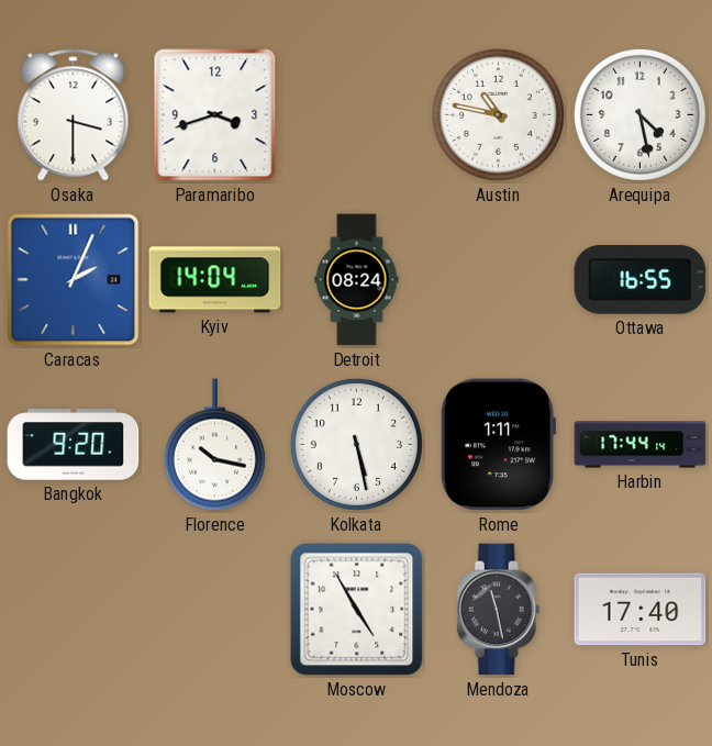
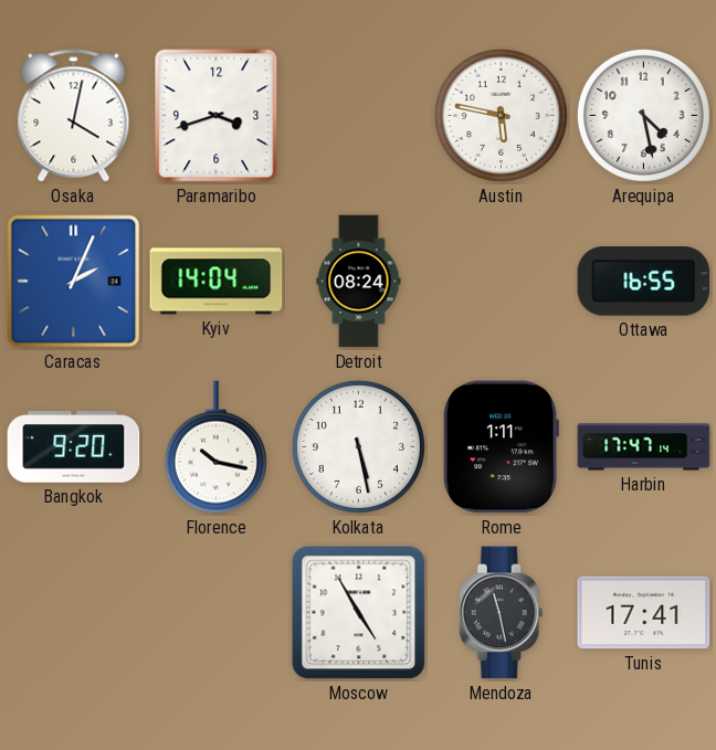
Osaka: 3:30 -> 4:02 (74, 116)
Austin: 10:47 -> 5:47 (501, 115)
Harbin: 17:44 -> 17:47 (644, 447)
Tunis: 17:40 -> 17:41 (644, 613)
